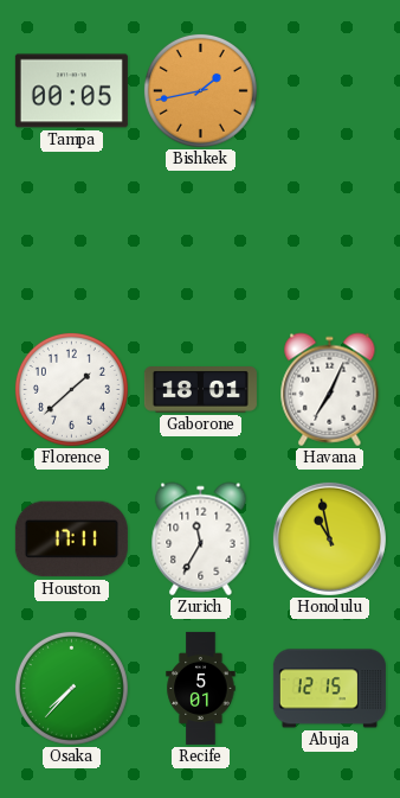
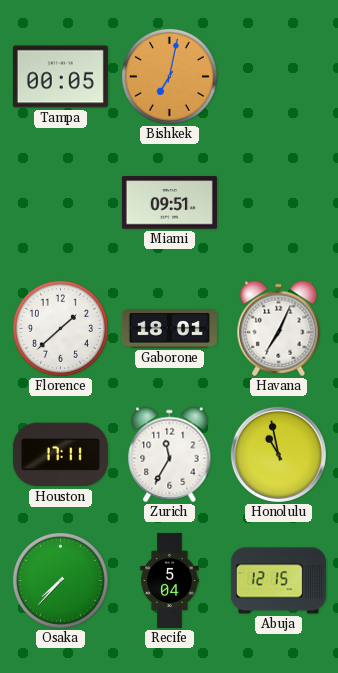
Bishkek: 1:43 -> 7:02 (169, 76)
Miami: none -> 09:51 (169, 203)
Recife: 5:01 -> 5:04 (170, 580)
